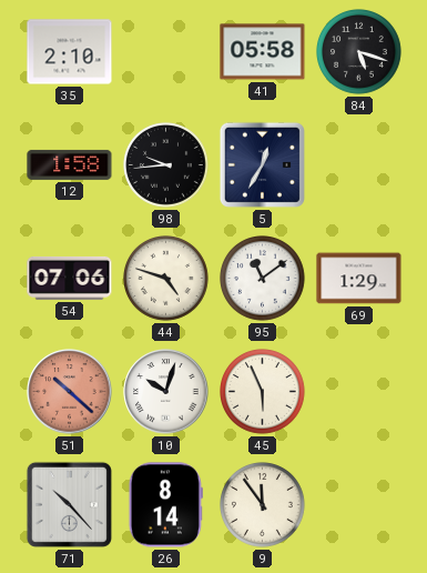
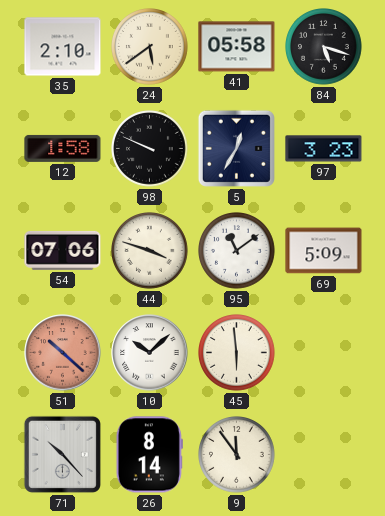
24: none -> 5:39 (150, 47)
98: 9:44 -> 9:49 (150, 149)
97: none -> 3:23 (324, 149)
44: 4:48 -> 3:48 (150, 251)
69: 1:29 -> 5:09 (324, 251)
10: 10:03 -> 10:08 (150, 353)
45: 5:56 -> 5:59 (237, 353)
